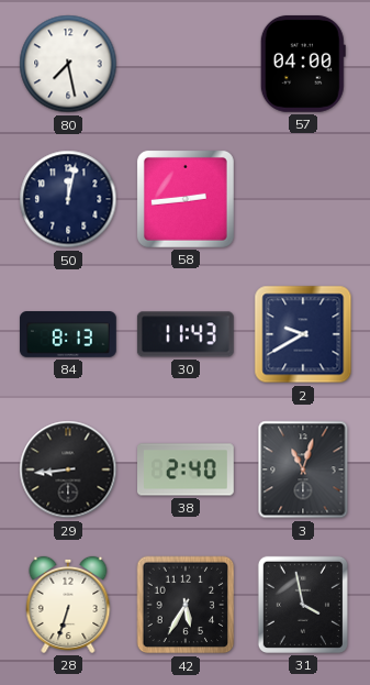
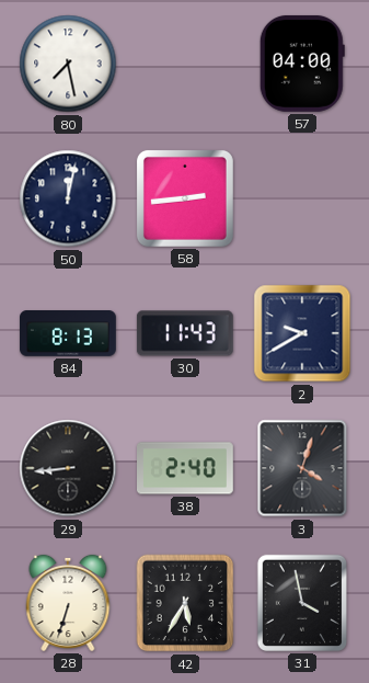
3: 11:03 -> 4:03 (302, 468)
